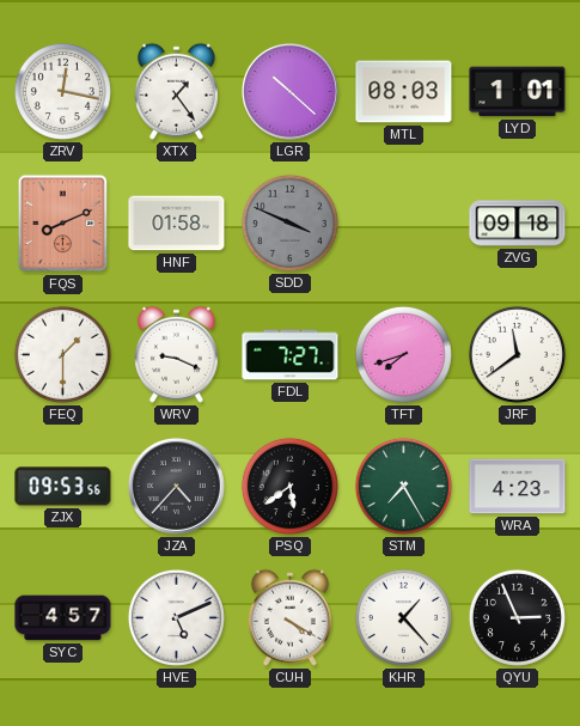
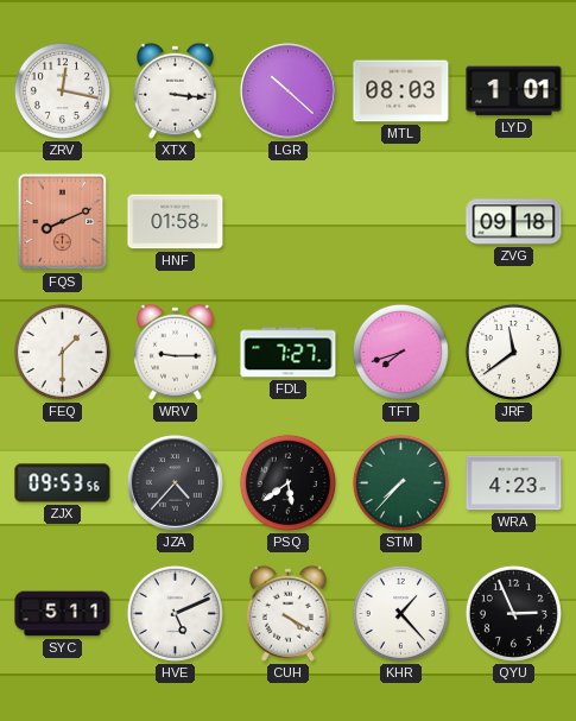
XTX: 1:24 -> 3:16 (175, 90)
SDD: 3:49 -> none (289, 222)
WRV: 9:19 -> 9:15 (175, 352)
STM: 7:25 -> 7:37 (400, 482)
SYC: 4:57 -> 5:11 (63, 614)
